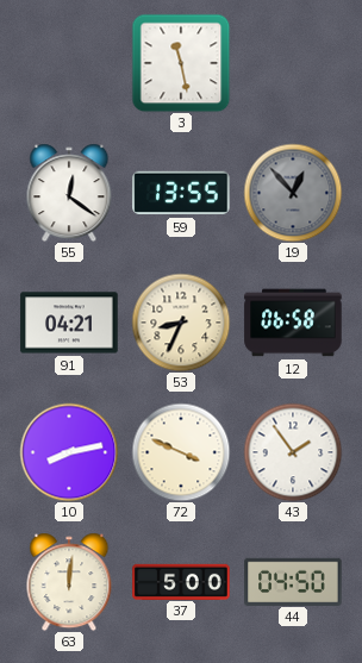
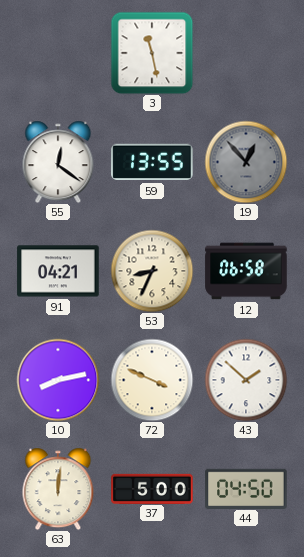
43: 1:54 -> 1:52 (246, 380)
